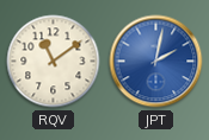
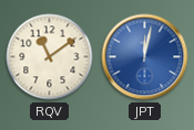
JPT: 2:02 -> 12:02 (145, 57)
